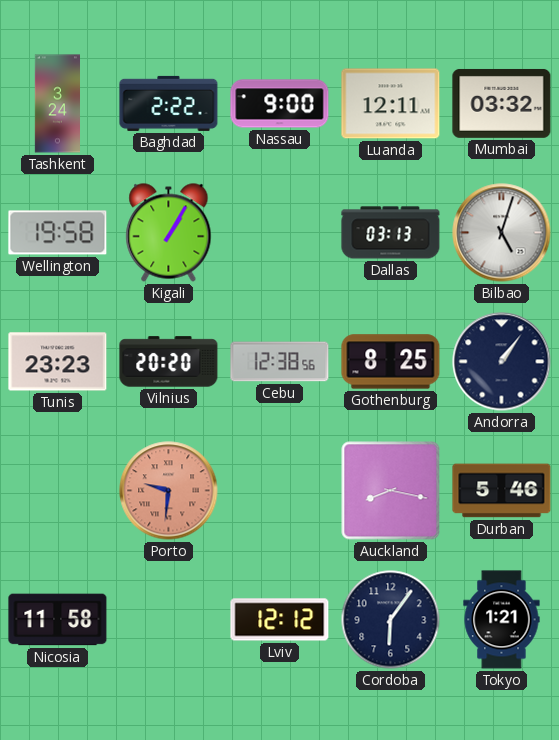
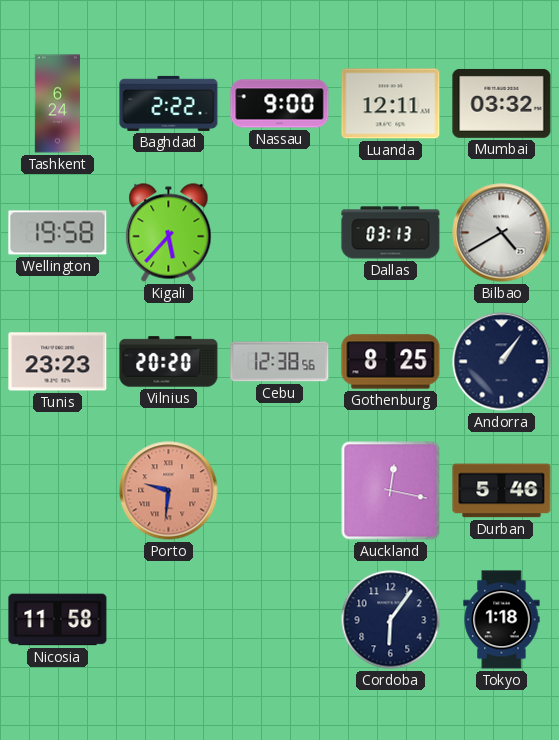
Tashkent: 3:24 -> 6:24 (57, 104)
Kigali: 1:05 -> 5:37 (169, 233)
Bilbao: 5:03 -> 4:40 (502, 233)
Auckland: 8:17 -> 12:17 (391, 491)
Lviv: 12:12 -> none (280, 620)
Tokyo: 1:21 -> 1:18 (502, 620)
